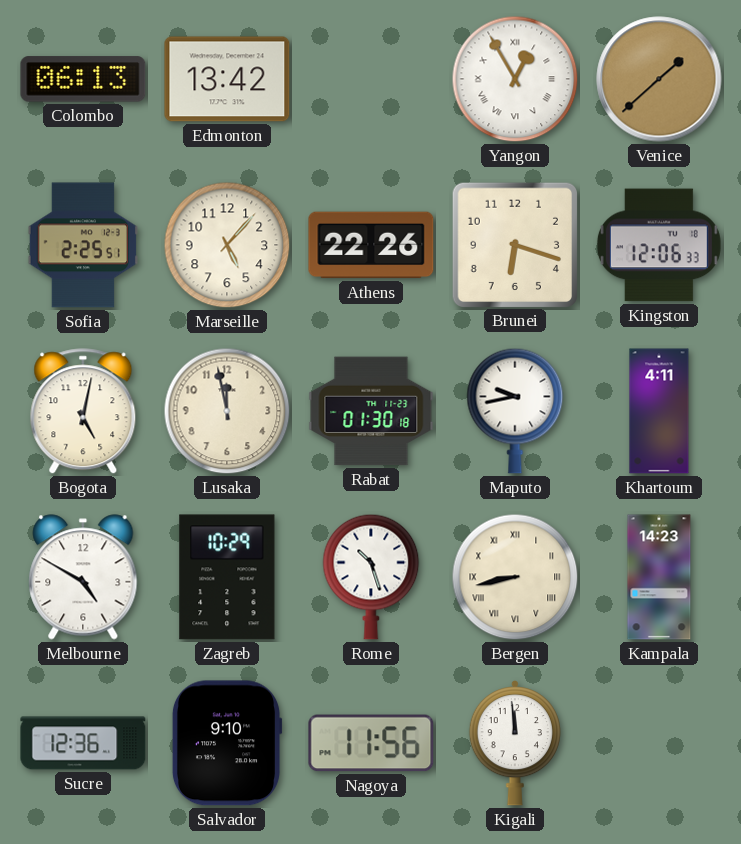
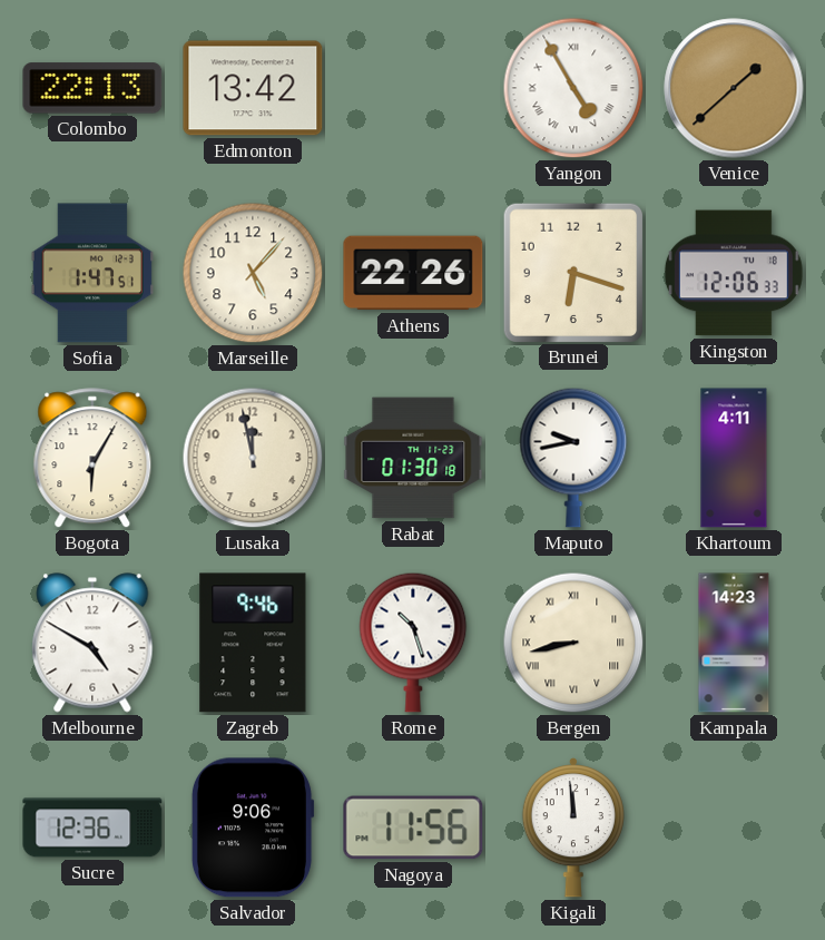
Colombo: 06:13 -> 22:13 (92, 88)
Yangon: 12:55 -> 4:55 (573, 88)
Sofia: 2:25 -> 1:47 (91, 273)
Bogota: 5:02 -> 6:05 (92, 459)
Zagreb: 10:29 -> 9:46 (253, 643)
Salvador: 9:10 -> 9:06 (253, 828)
